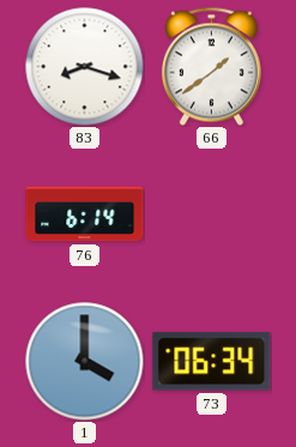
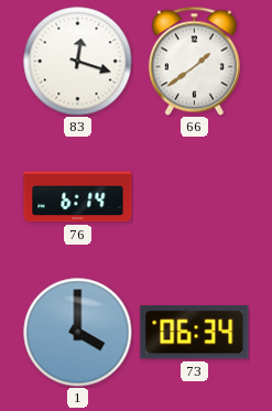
83: 8:18 -> 12:18 (78, 62)
